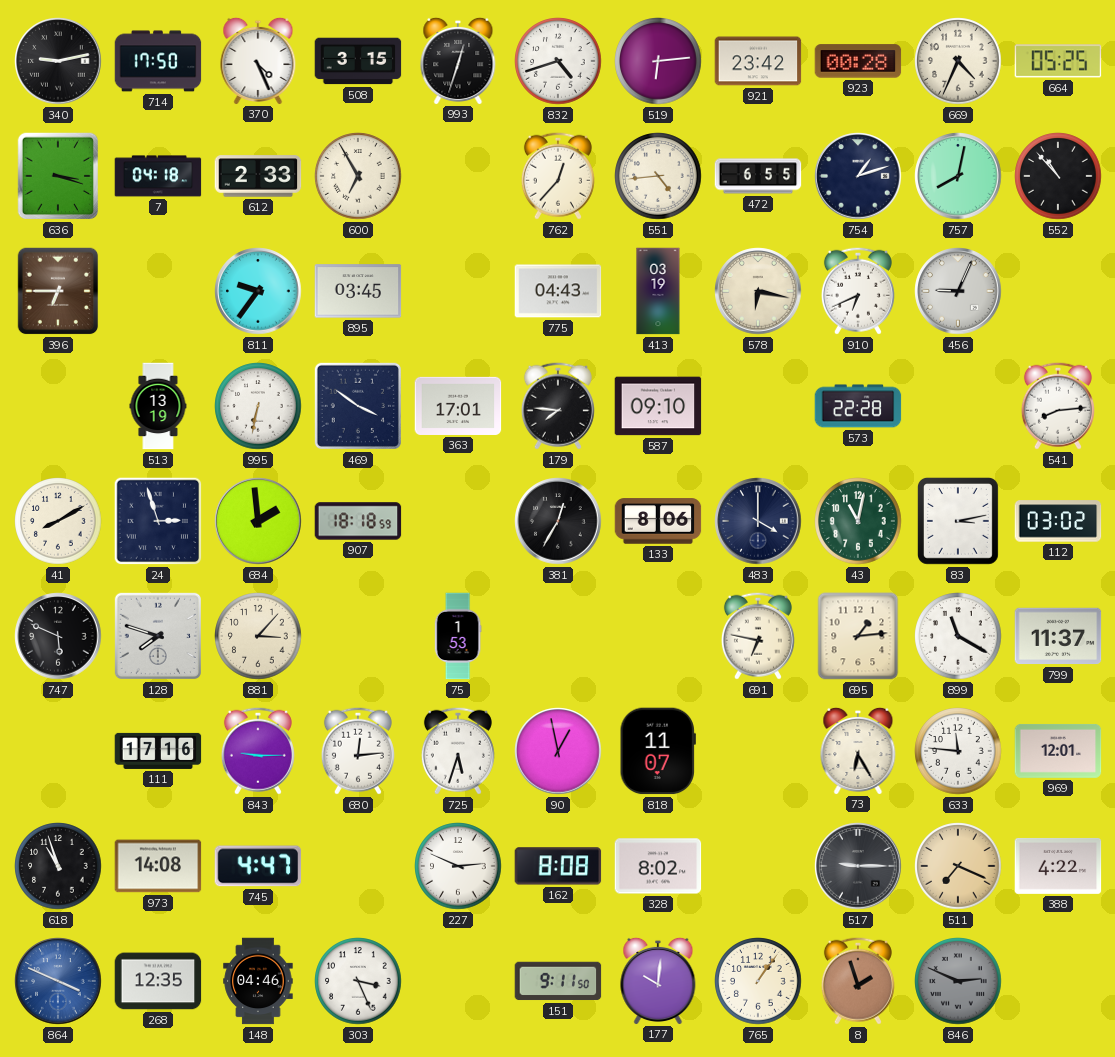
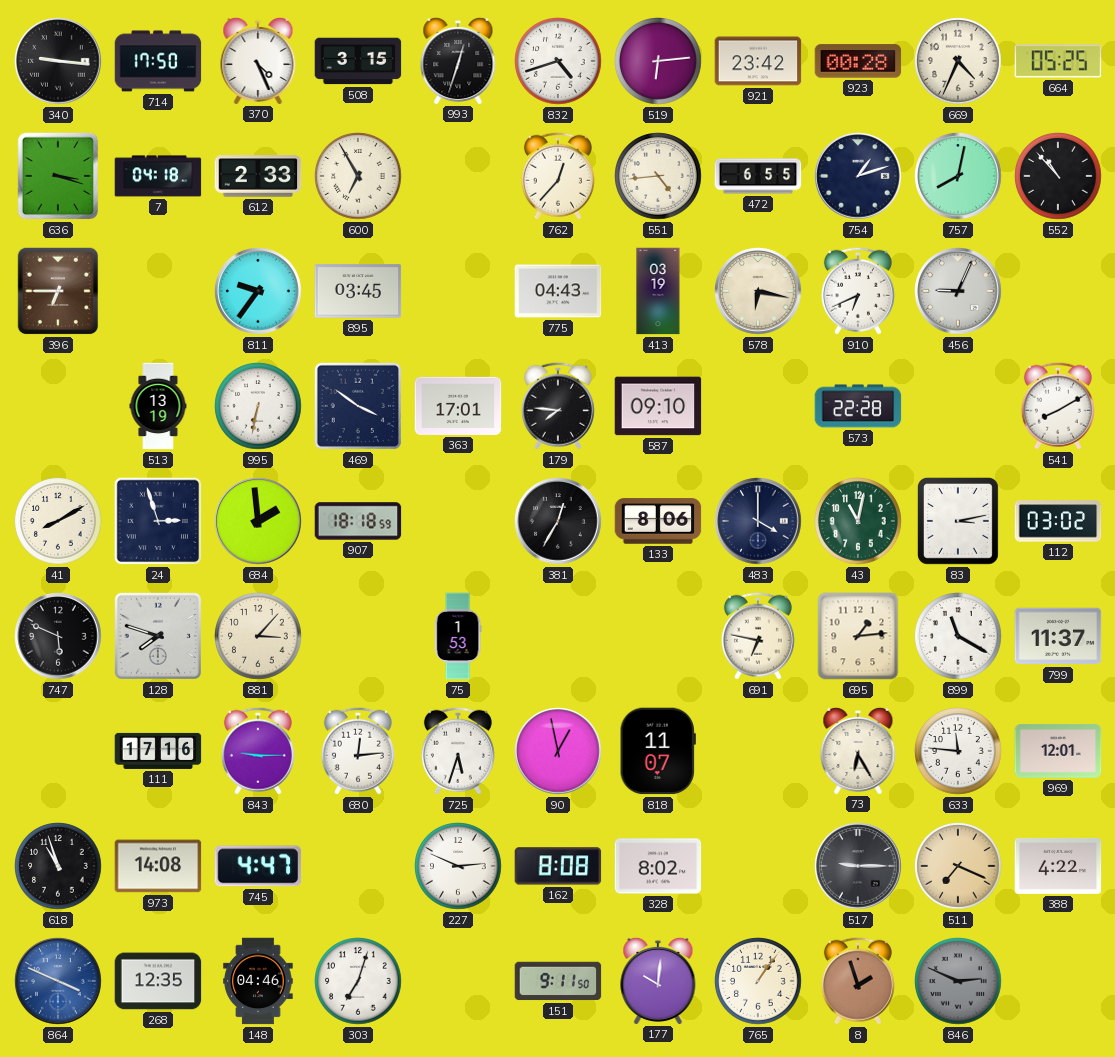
340: 9:13 -> 9:16 (58, 61)
541: 8:14 -> 8:10 (1058, 406)
303: 3:26 -> 7:03 (358, 981)
